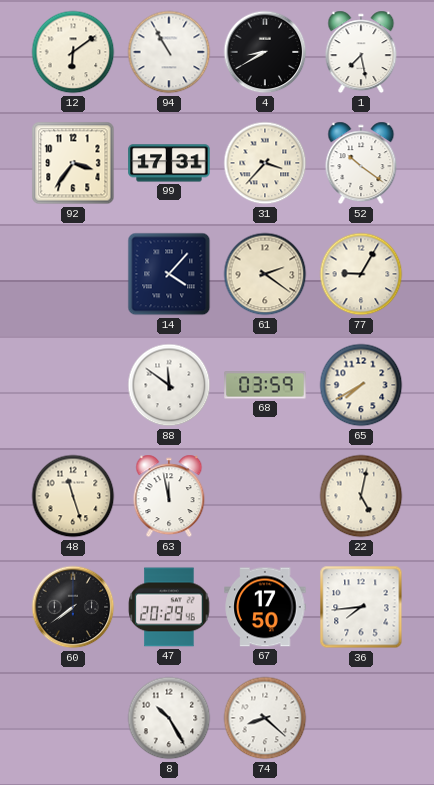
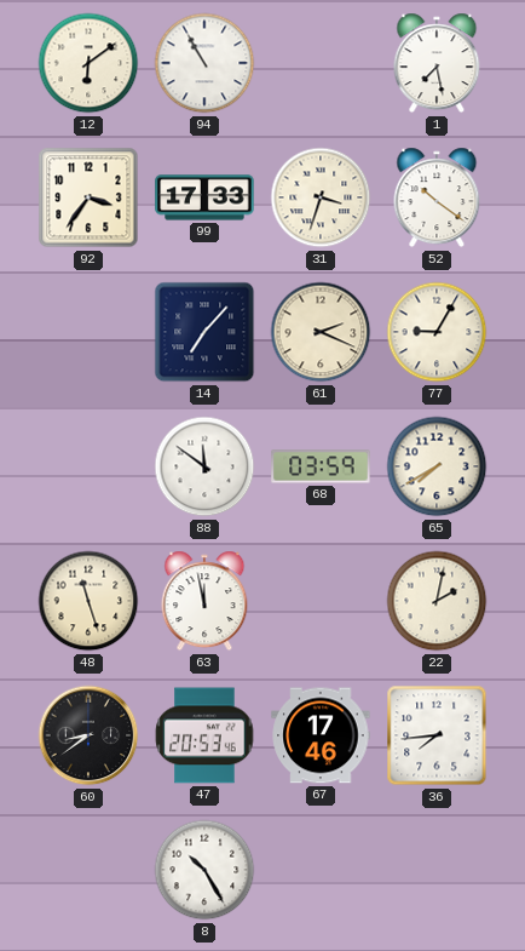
4: 8:40 -> none (265, 52)
99: 17:31 -> 17:33 (204, 197)
31: 3:37 -> 3:33 (321, 197)
14: 4:07 -> 7:07 (204, 332)
61: 2:21 -> 2:19 (321, 332)
22: 5:02 -> 2:02 (437, 601)
60: 7:39 -> 8:39 (88, 735)
47: 20:29 -> 20:53 (204, 735)
67: 17:50 -> 17:46 (321, 735)
74: 8:22 -> none (265, 718)
